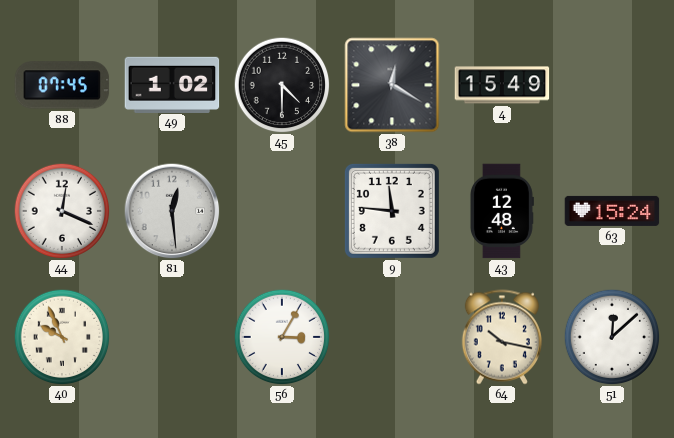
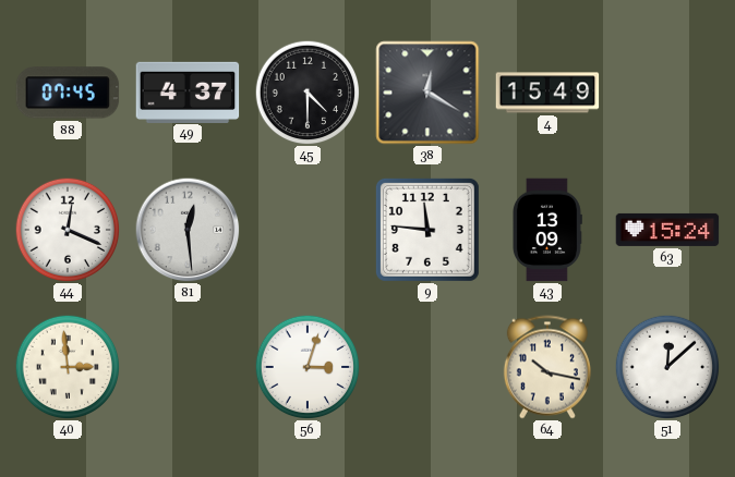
49: 1:02 -> 4:37 (188, 91)
43: 12:48 -> 13:09 (546, 230)
40: 9:56 -> 2:59 (68, 367)
56: 3:05 -> 3:03 (308, 367)
